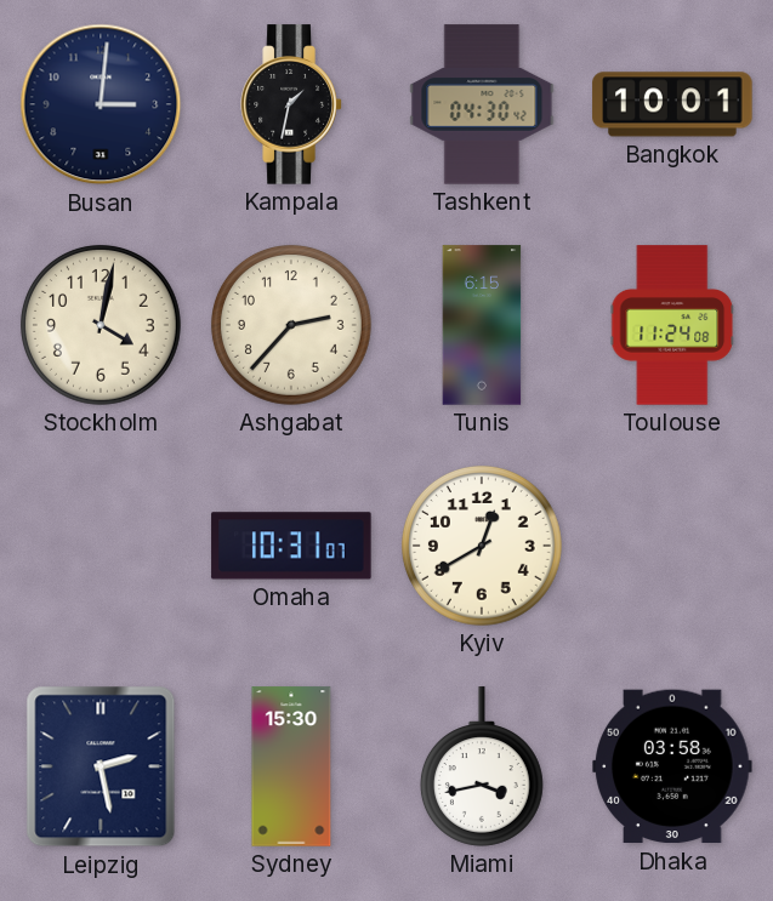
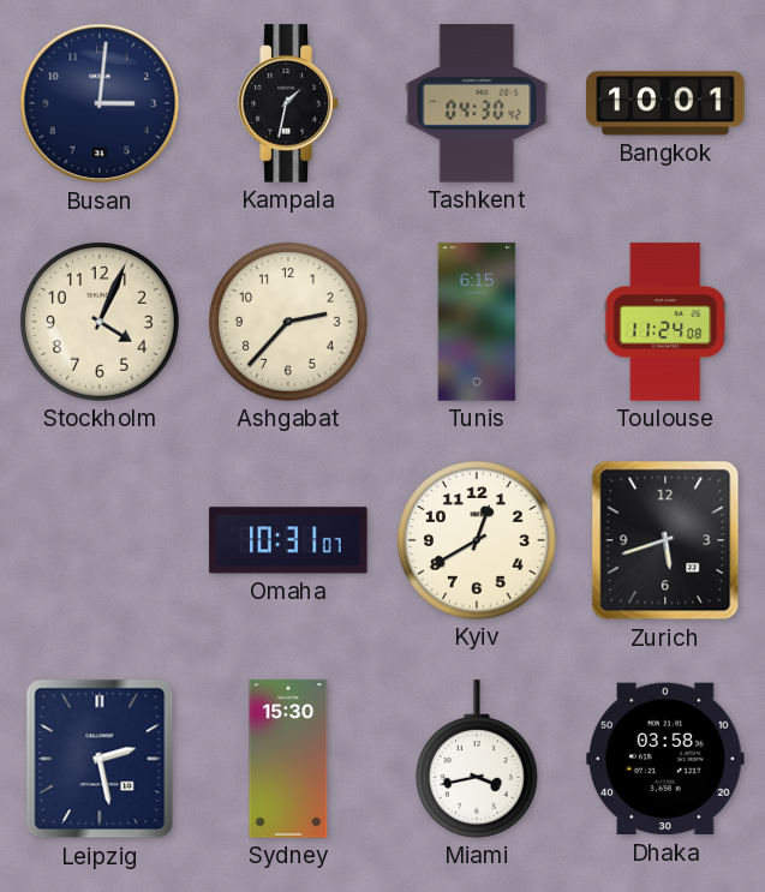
Stockholm: 4:02 -> 4:04 (100, 322)
Zurich: none -> 5:42 (665, 540)
